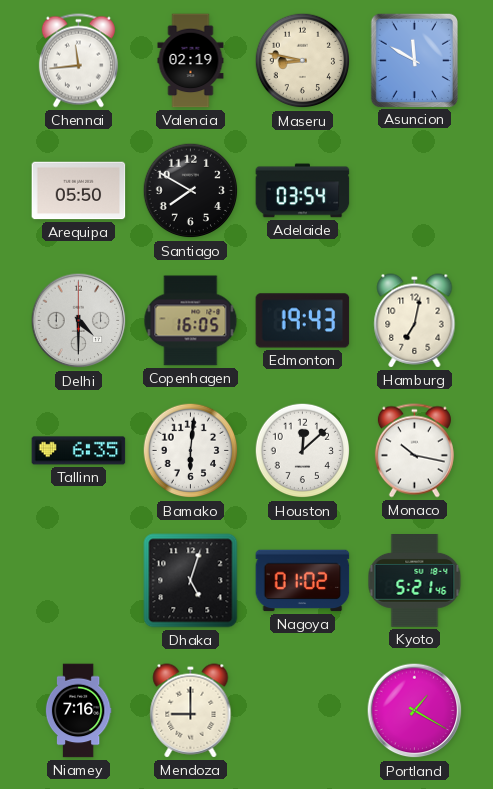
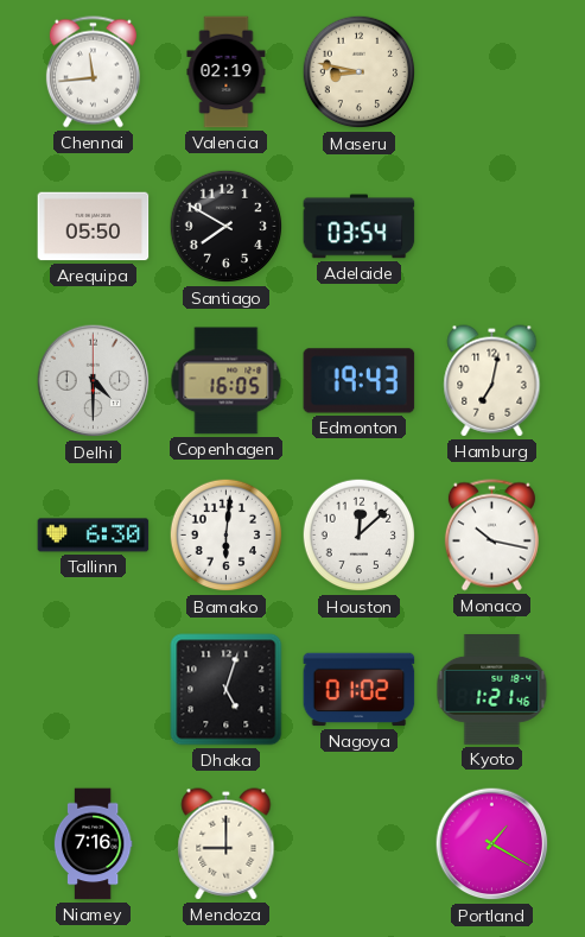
Asuncion: 11:50 -> none (414, 60)
Tallinn: 6:35 -> 6:30 (94, 536)
Kyoto: 5:21 -> 1:21 (492, 690)
